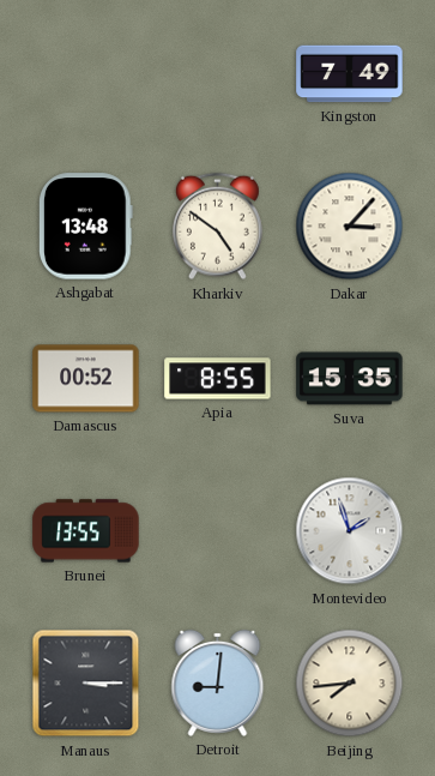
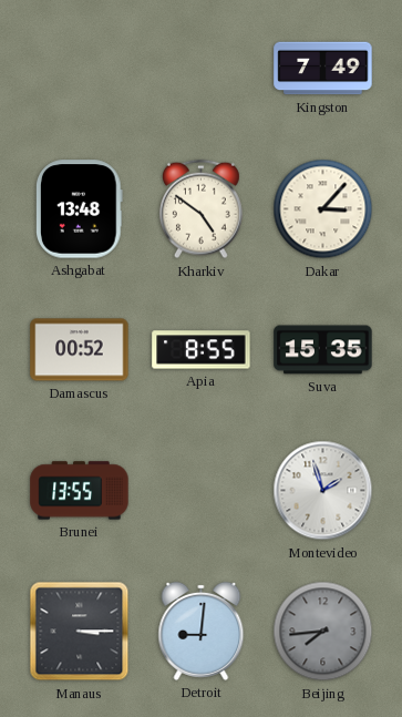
Beijing dial: cream -> grey (323, 632)
